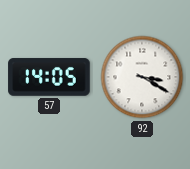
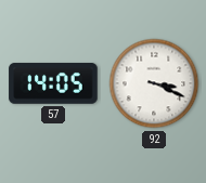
92: 3:20 -> 3:19 (154, 83)
